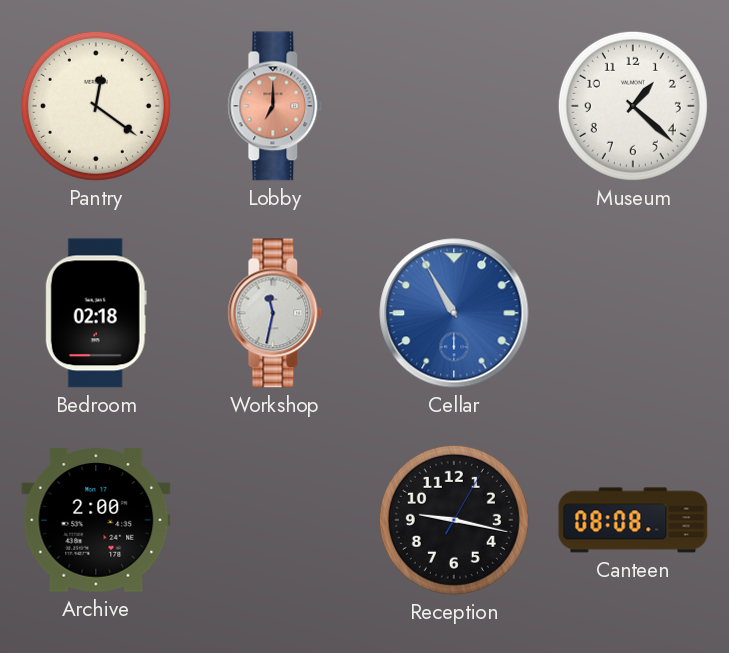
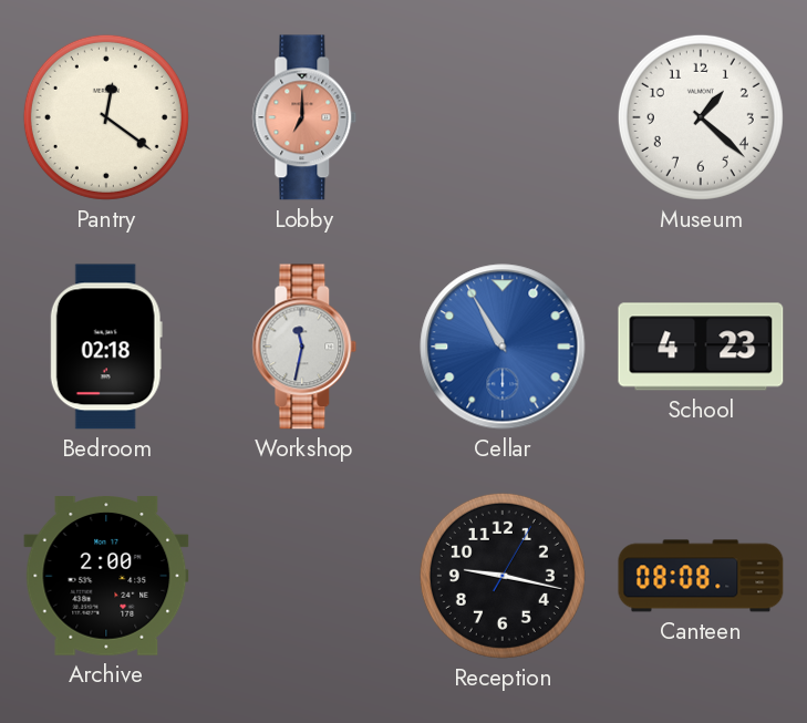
School: none -> 4:23 (701, 347)
